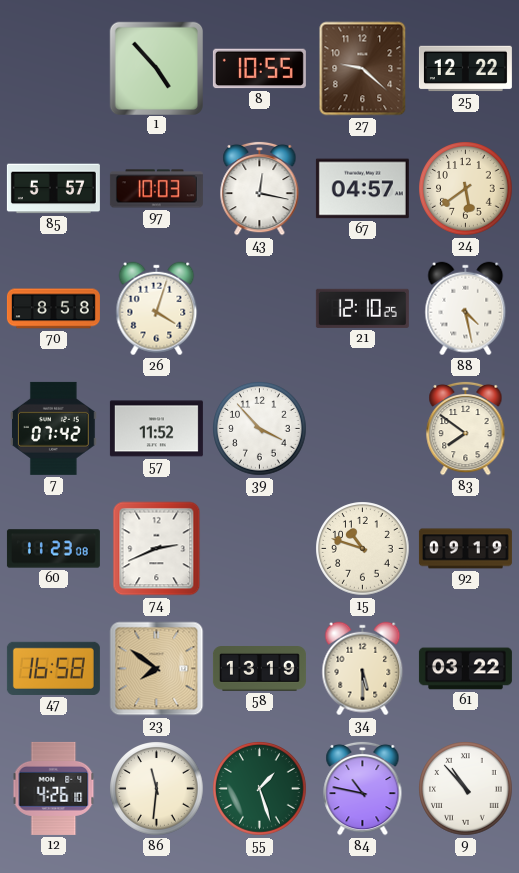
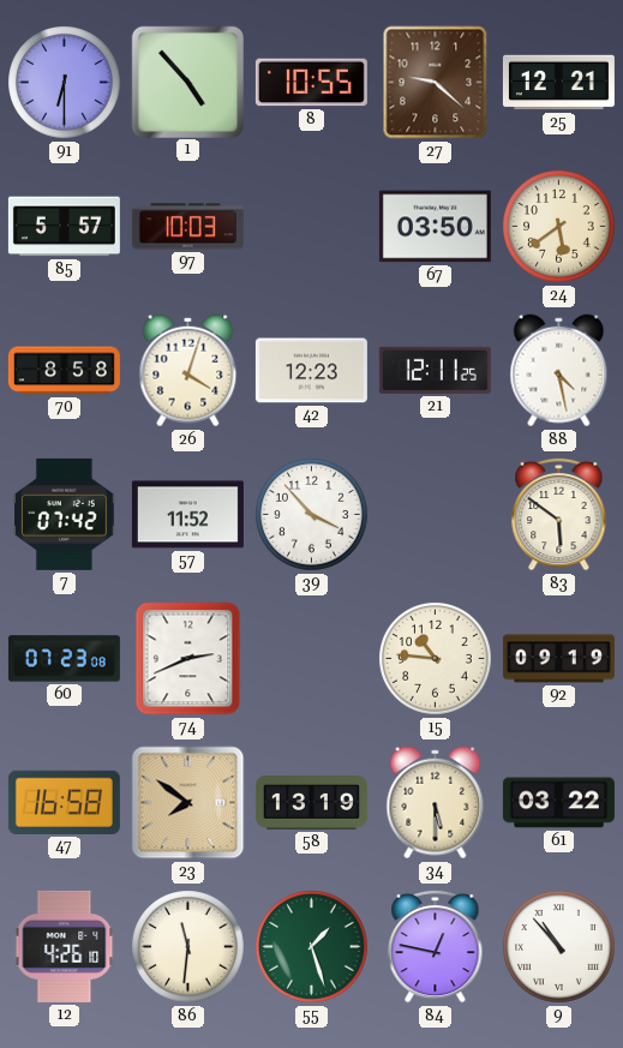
91: none -> 6:30 (65, 83)
25: 12:22 -> 12:21 (558, 83)
43: 12:17 -> none (260, 188)
67: 04:57 -> 03:50 (435, 227)
42: none -> 12:23 (311, 371)
21: 12:10 -> 12:11 (435, 370)
83: 7:51 -> 5:51 (559, 514)
60: 11:23 -> 07:23 (64, 659)
15: 10:48 -> 10:46 (436, 659)
84: 10:47 -> 12:47 (436, 946)
